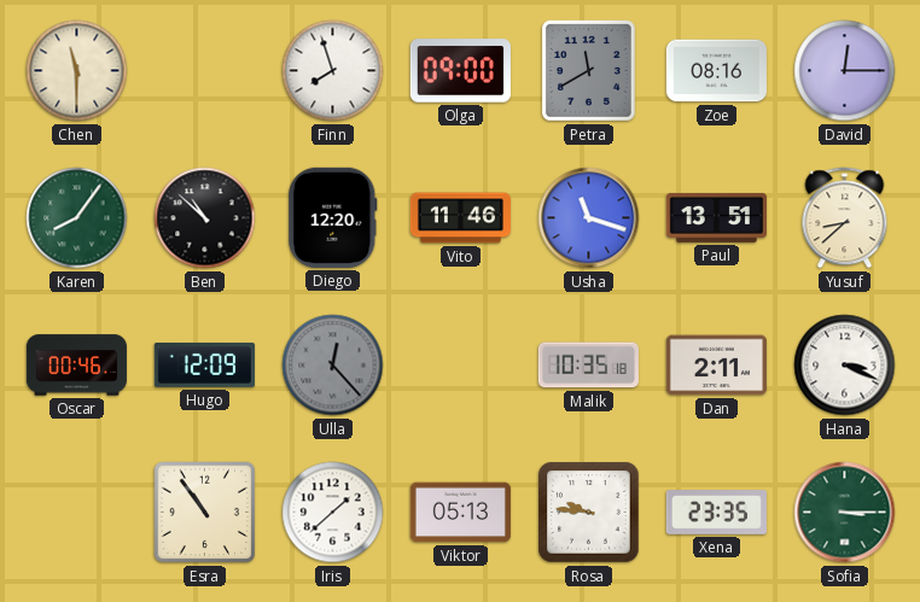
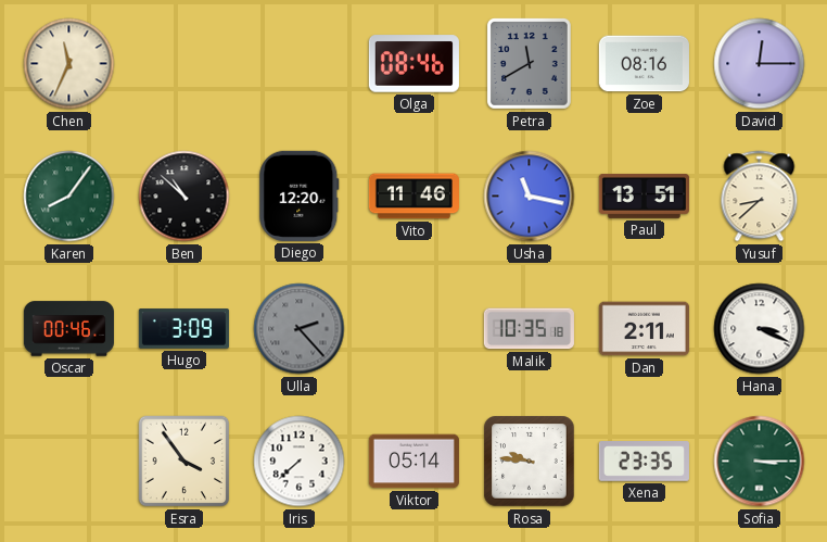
Chen: 11:30 -> 11:34 (69, 64)
Finn: 7:57 -> none (333, 71)
Olga: 09:00 -> 08:46 (413, 64)
Usha: 11:18 -> 11:17 (530, 197)
Hugo: 12:09 -> 3:09 (183, 329)
Ulla: 12:23 -> 2:23 (300, 329)
Esra: 10:54 -> 3:54 (185, 462)
Iris: 1:38 -> 7:38 (300, 462)
Viktor: 05:13 -> 05:14 (413, 462)
